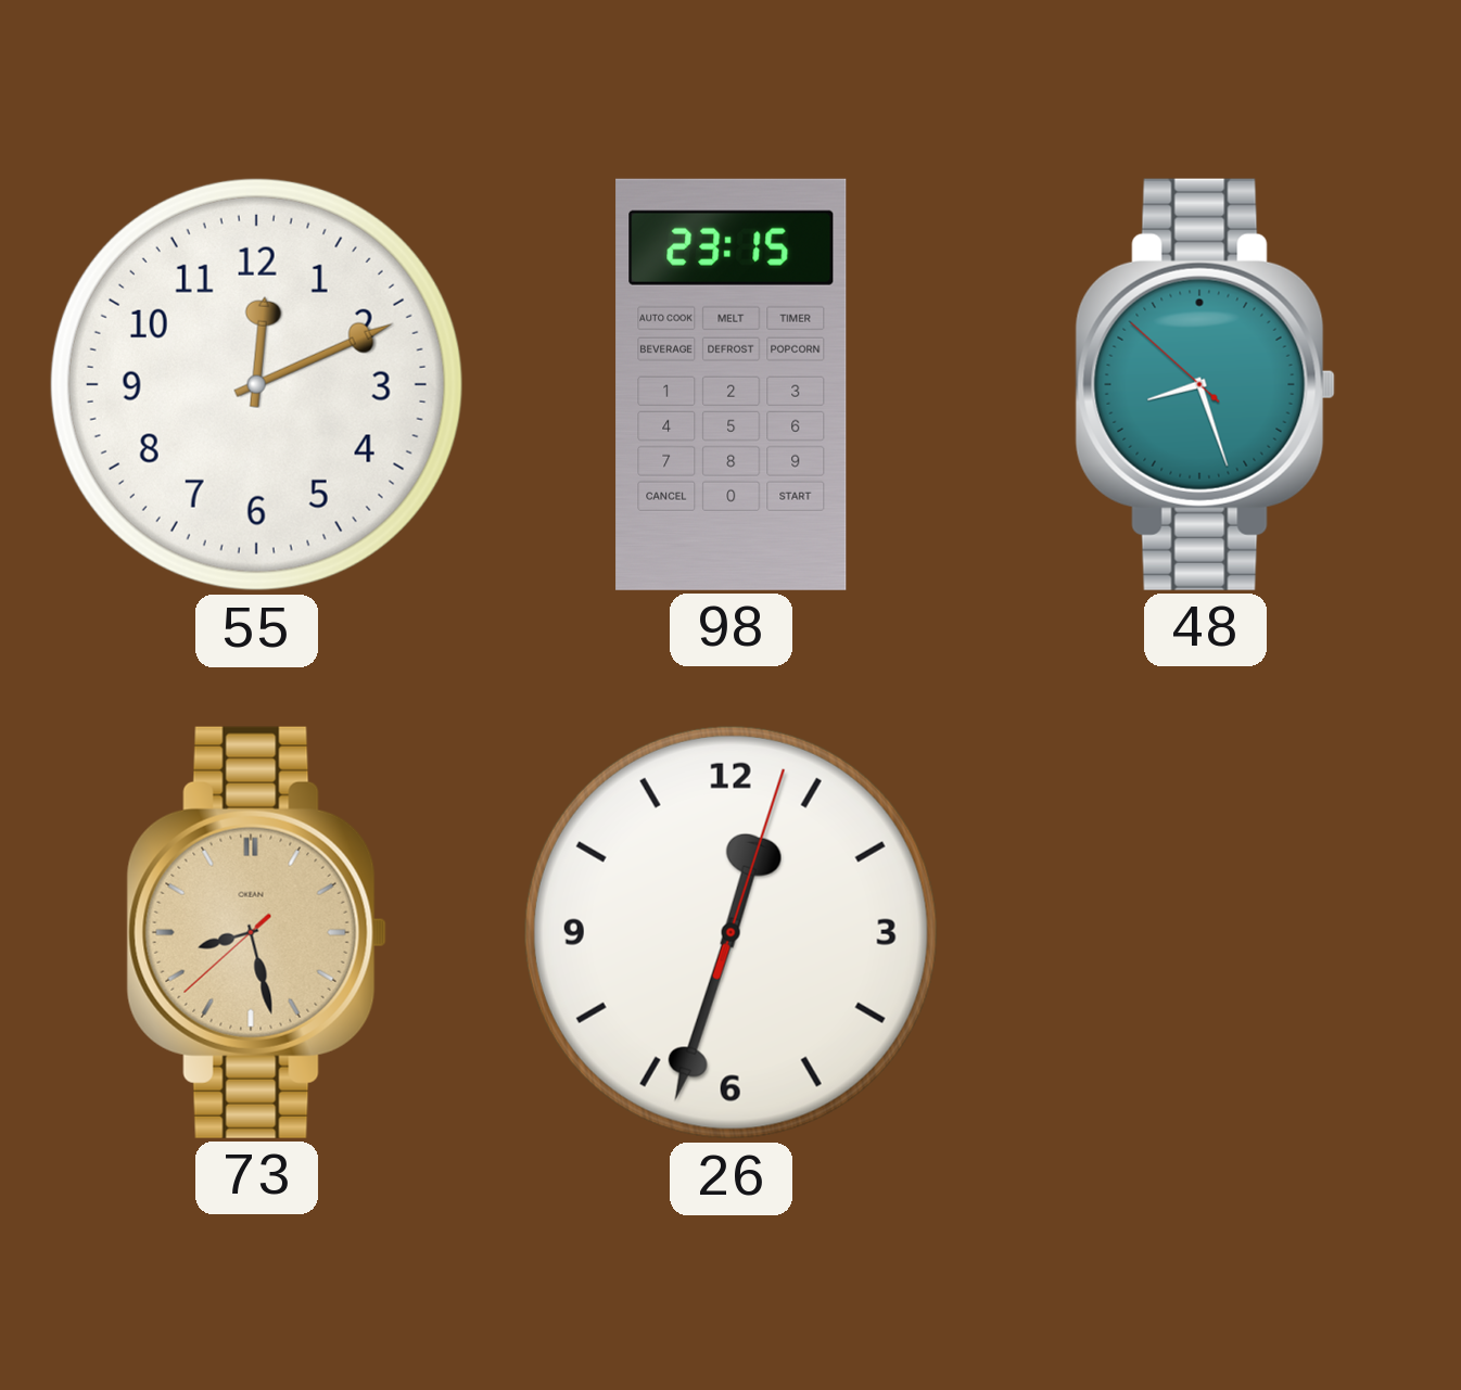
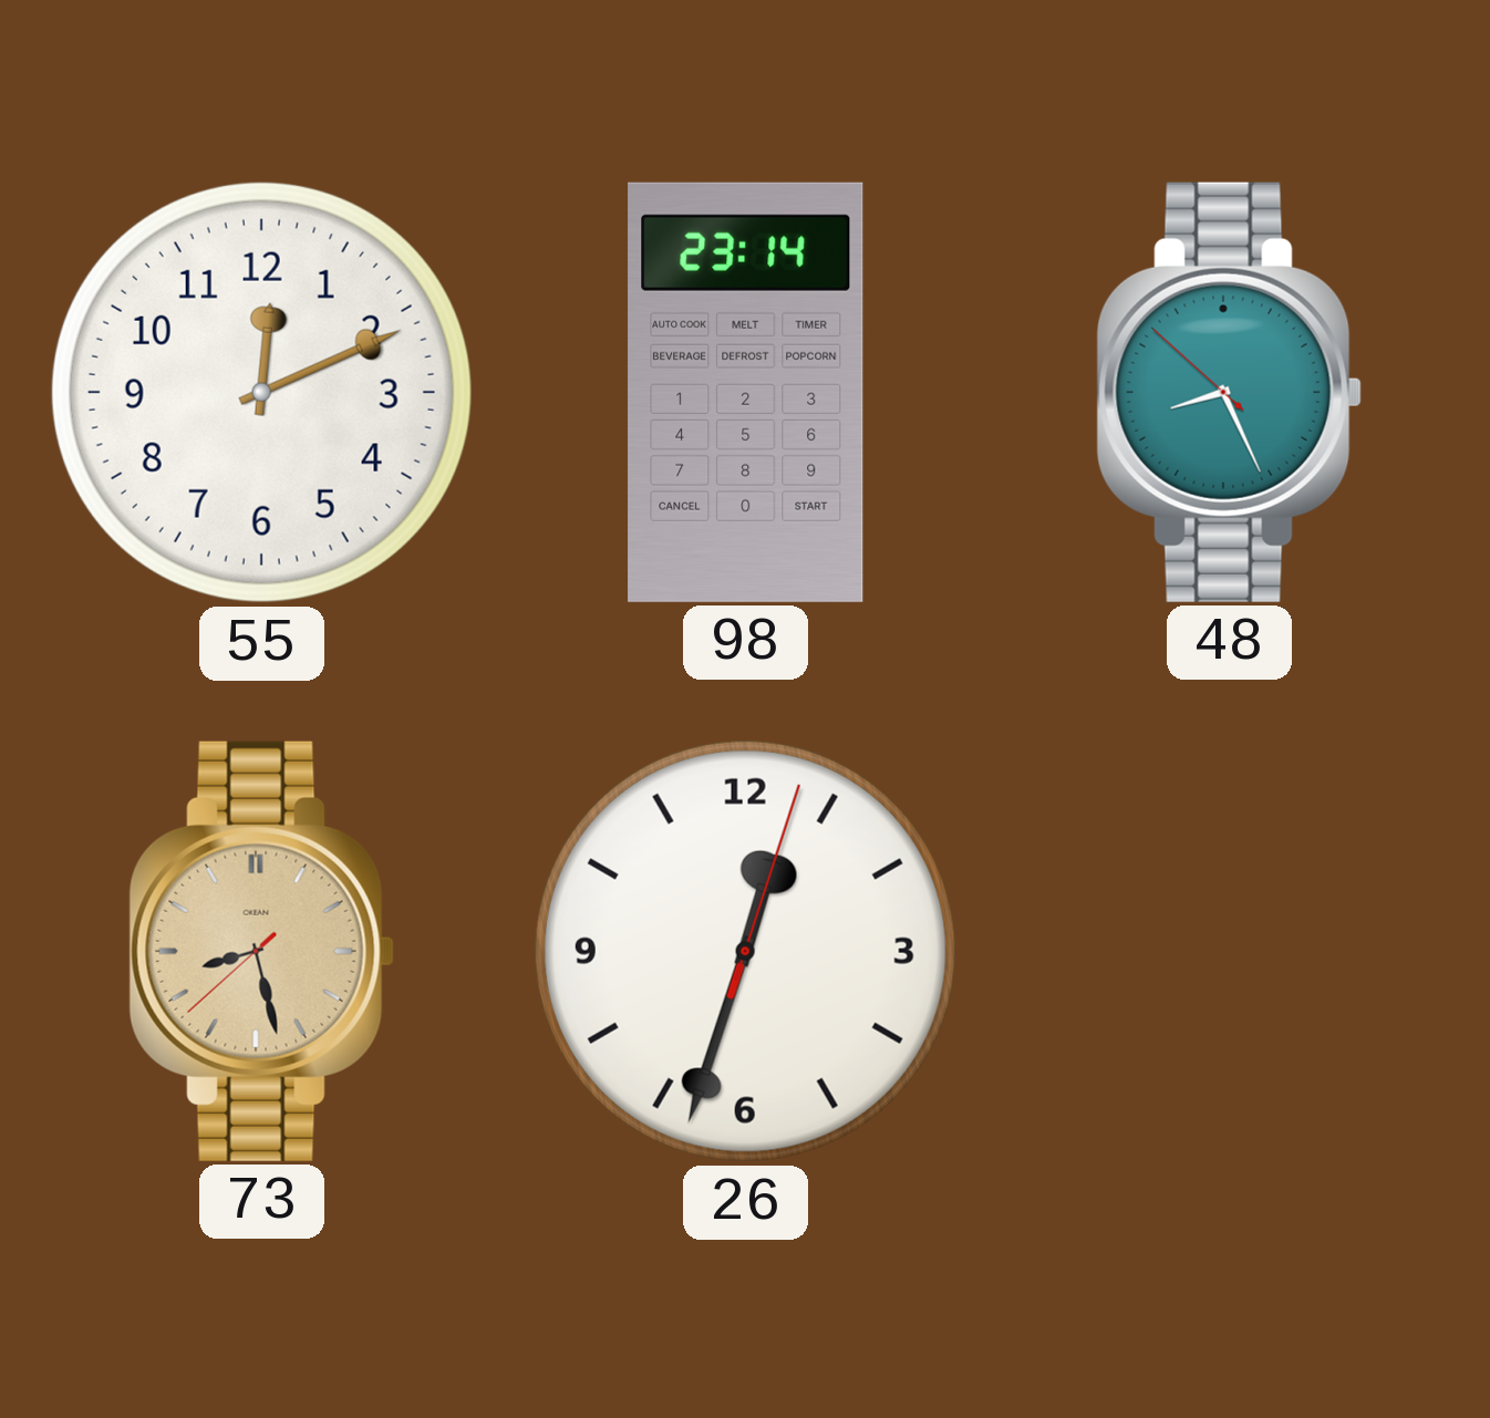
98: 23:15 -> 23:14 (746, 392)
48: 8:26 -> 8:25 (1229, 392)
